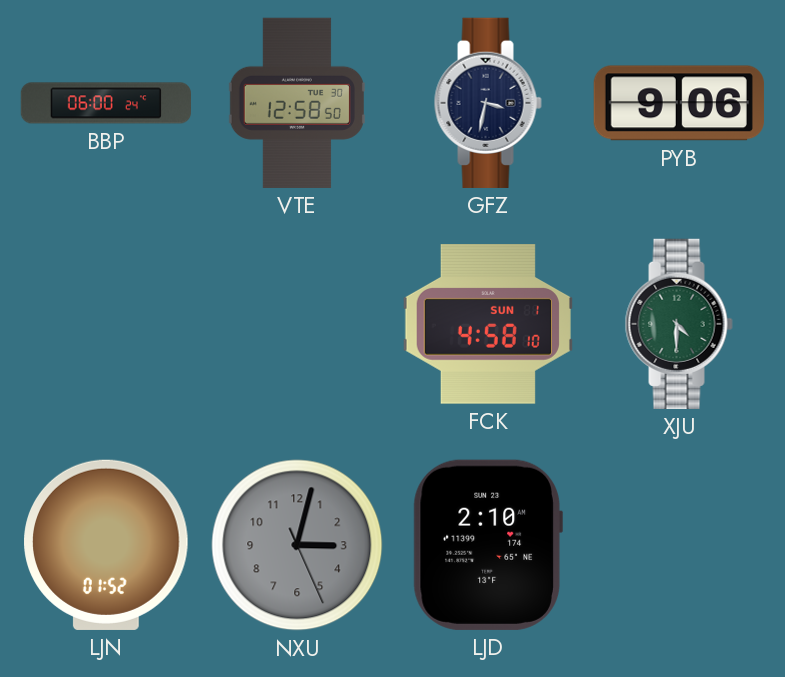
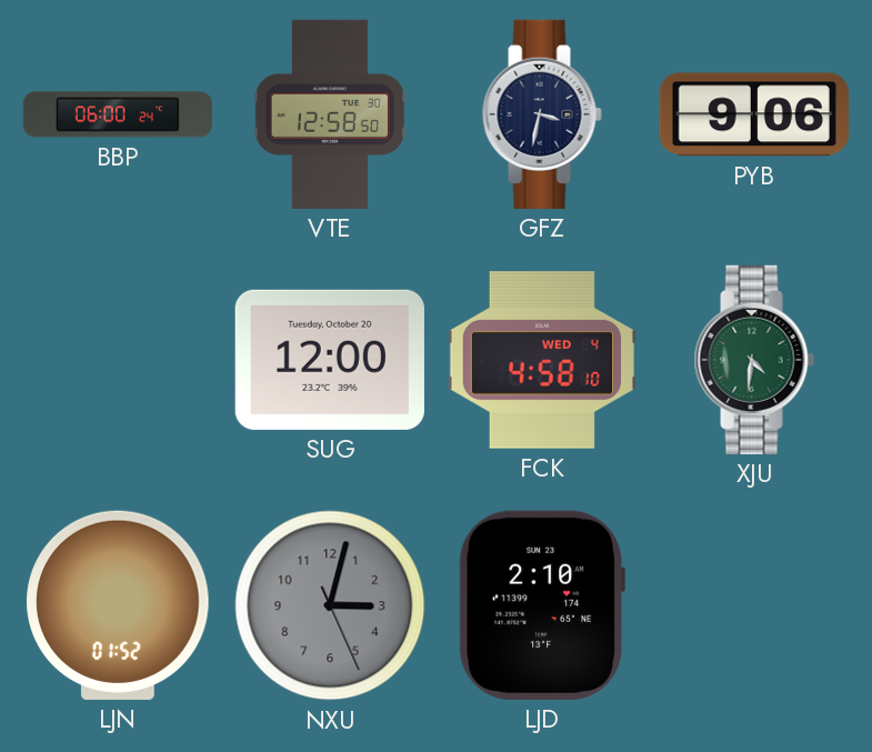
SUG: none -> 12:00 (330, 360)
FCK date: SUN 1 -> WED 4 (542, 360)
XJU: 4:30 -> 4:31 (754, 360)
